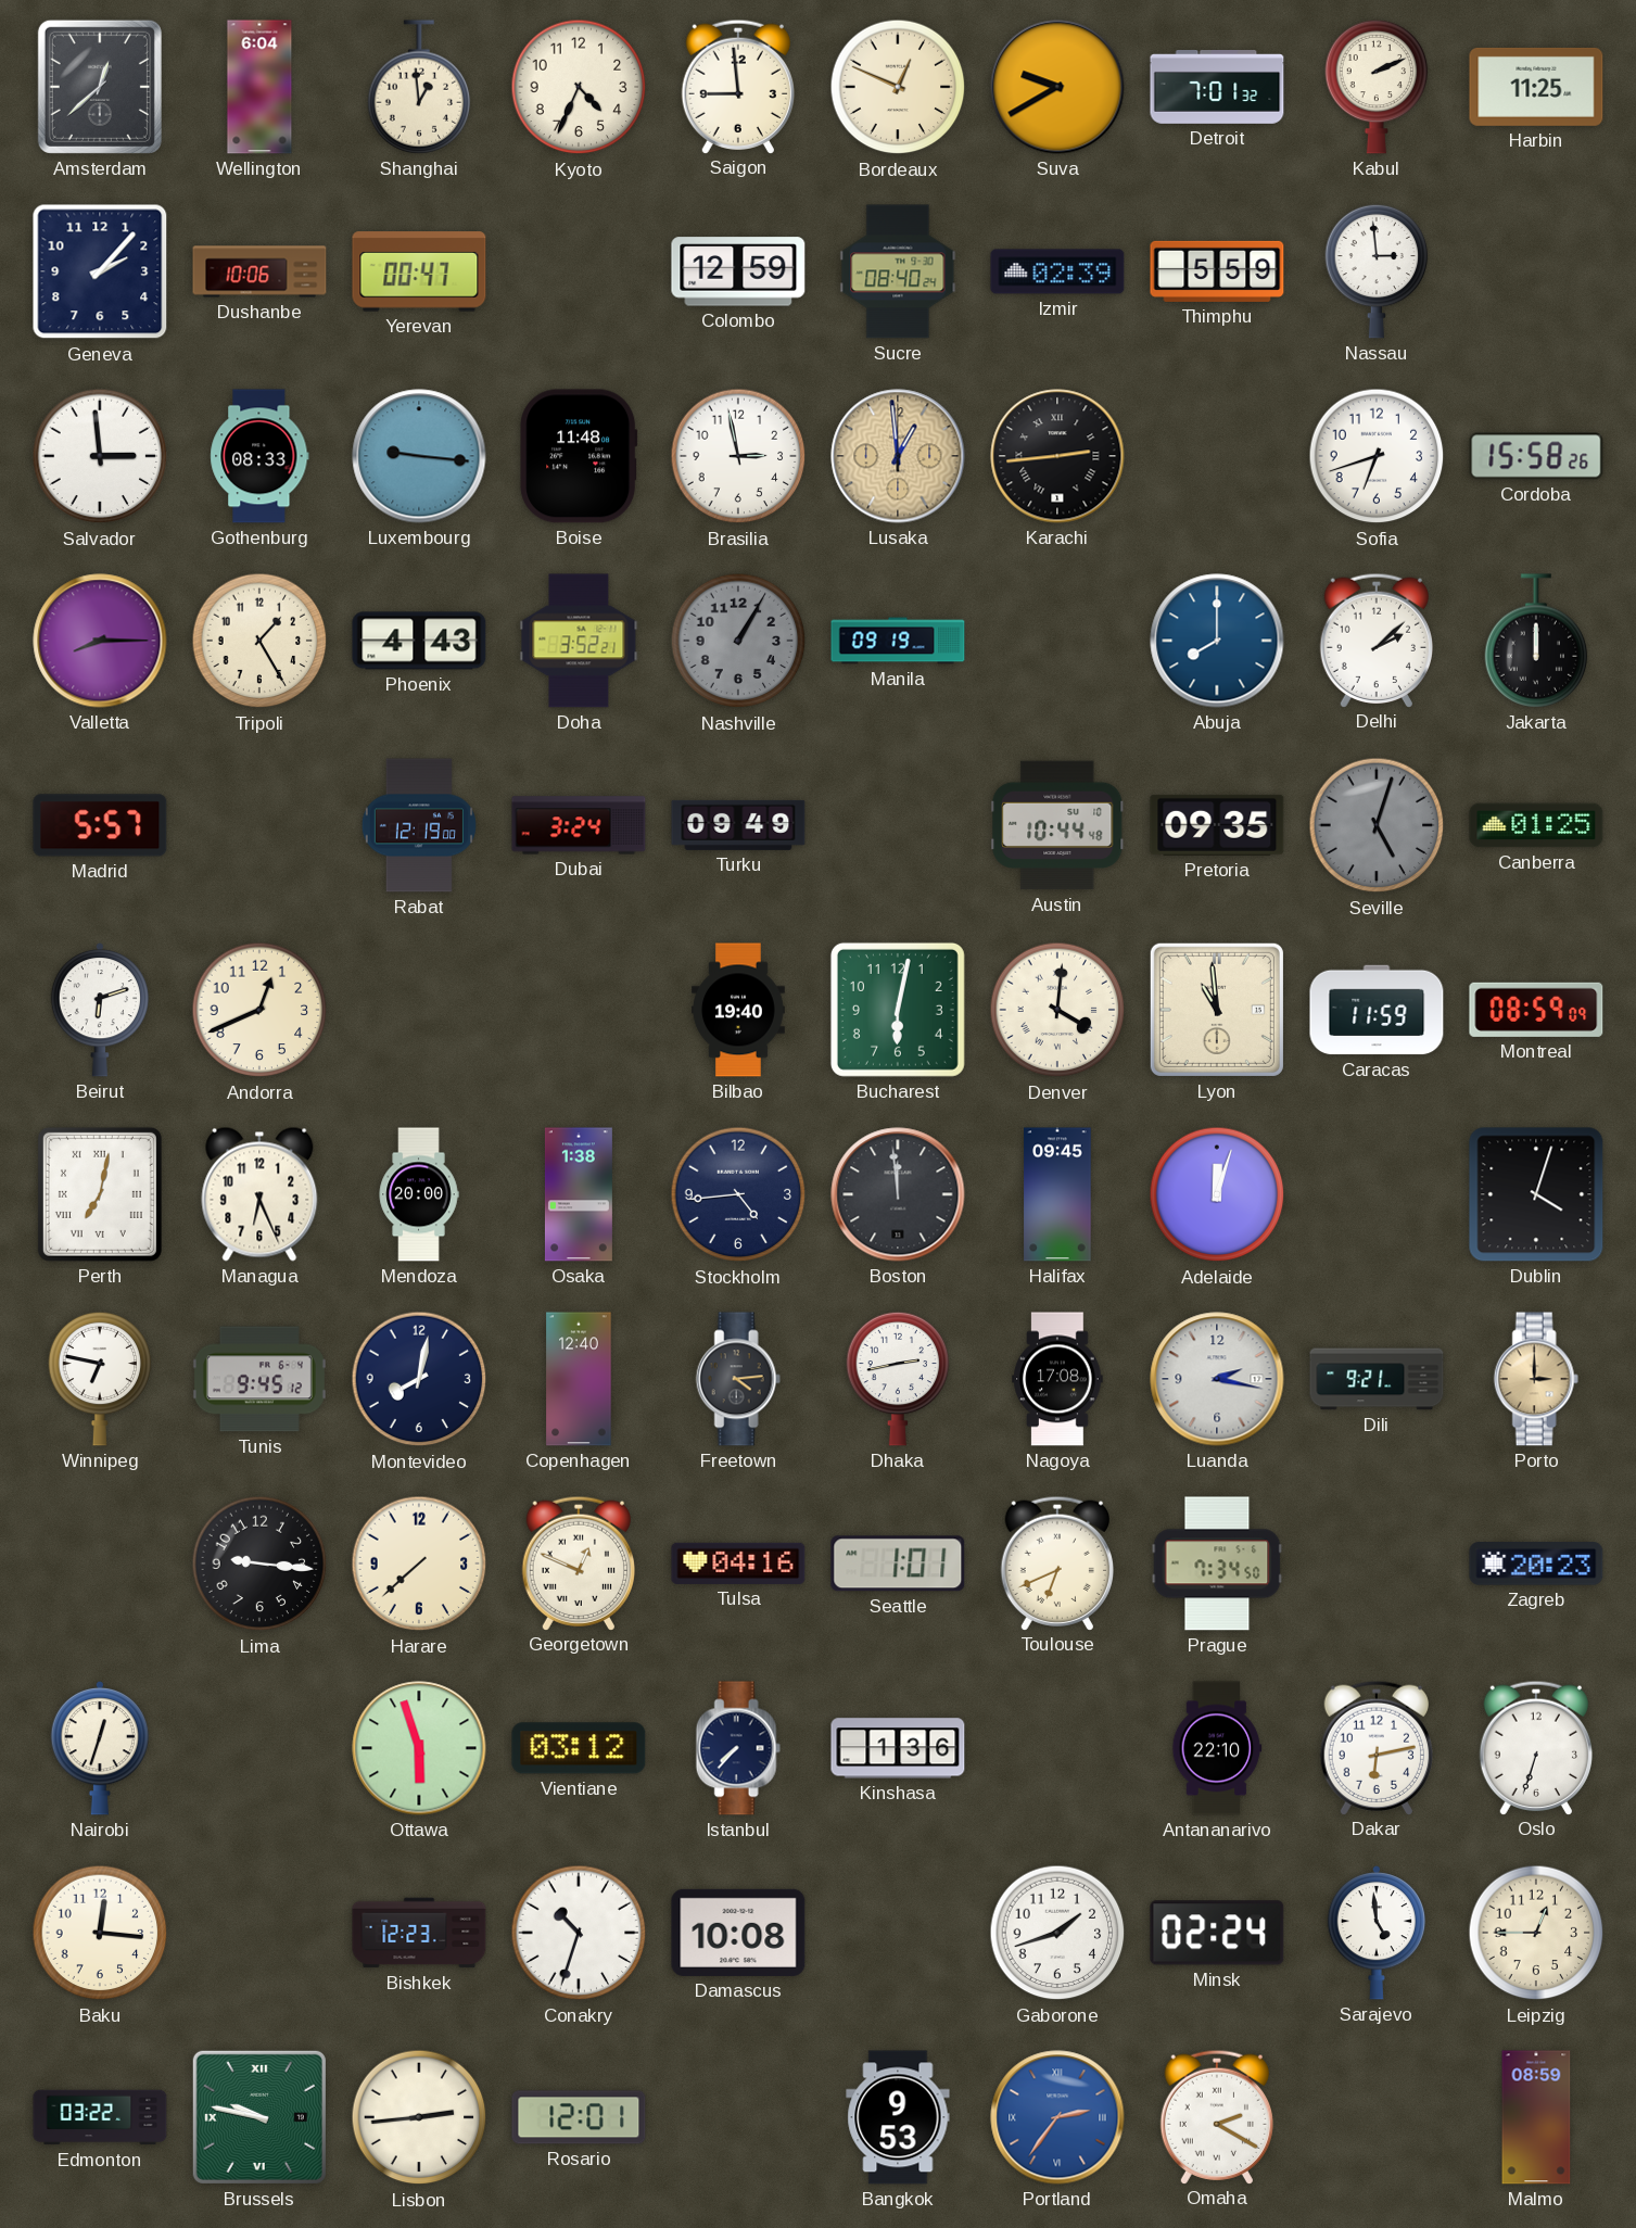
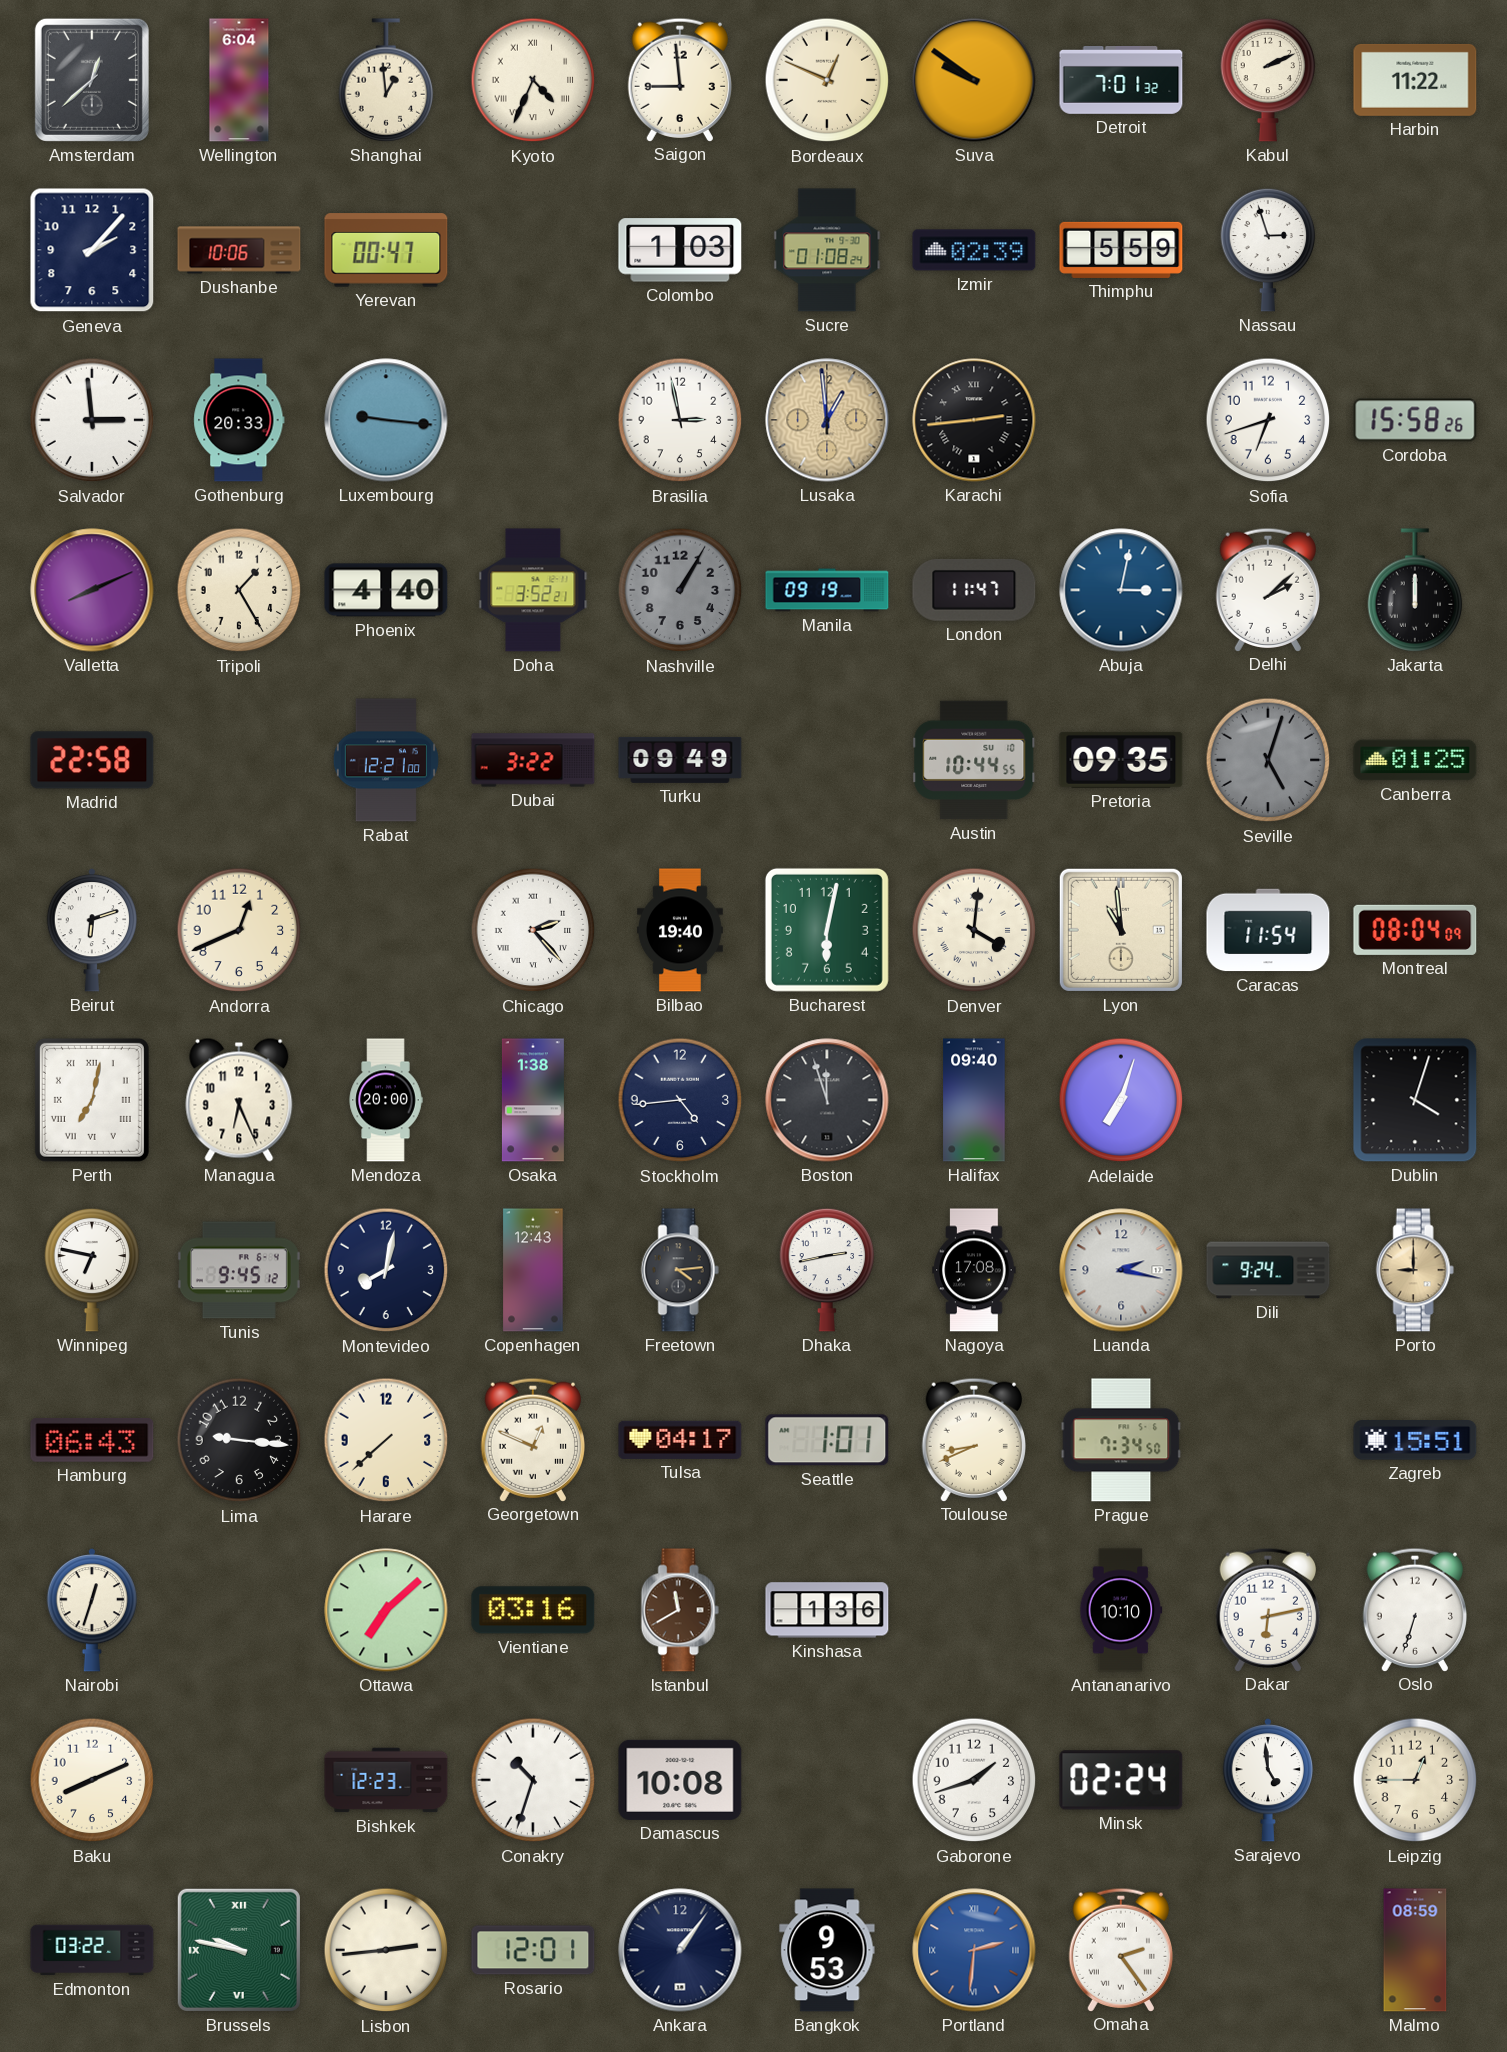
Kyoto numerals: Arabic -> Roman (533, 80)
Suva: 9:40 -> 9:51 (974, 80)
Harbin: 11:25 -> 11:22 (1415, 80)
Colombo: 12:59 -> 1:03 (680, 250)
Sucre: 08:40 -> 01:08 (827, 250)
Nassau: 2:59 -> 2:57 (1268, 250)
Gothenburg: 08:33 -> 20:33 (239, 420)
Boise: 11:48 -> none (579, 456)
Valletta: 8:15 -> 8:11 (92, 590)
Phoenix: 4:43 -> 4:40 (386, 590)
London: none -> 11:47 (974, 590)
Abuja: 8:00 -> 3:02 (1121, 590)
Madrid: 5:57 -> 22:58 (92, 760)
Rabat: 12:19 -> 12:21 (386, 760)
Dubai: 3:24 -> 3:22 (533, 760)
Austin: 10:44:48 -> 10:44:55 (974, 760)
Chicago: none -> 2:23 (533, 930)
Caracas: 11:59 -> 11:54 (1268, 930)
Montreal: 08:59 -> 08:04 (1415, 930)
Boston: 11:59 -> 11:57 (827, 1100)
Halifax: 09:45 -> 09:40 (974, 1100)
Adelaide: 12:03 -> 7:03 (1121, 1100)
Copenhagen: 12:40 -> 12:43 (533, 1270)
Dili: 9:21 -> 9:24 (1268, 1270)
Porto: 3:00 -> 9:00 (1415, 1270)
Hamburg: none -> 06:43 (92, 1441)
Tulsa: 04:16 -> 04:17 (680, 1440)
Toulouse: 6:41 -> 8:41 (973, 1439)
Zagreb: 20:23 -> 15:51 (1415, 1440)
Ottawa: 5:57 -> 7:08 (386, 1610)
Vientiane: 03:12 -> 03:16 (533, 1610)
Istanbul: 7:37 -> 11:40 (680, 1610)
Istanbul dial: navy -> brown (680, 1610)
Antananarivo: 22:10 -> 10:10 (1121, 1610)
Baku: 12:16 -> 8:11 (92, 1780)
Ankara: none -> 1:06 (680, 1950)
Portland: 2:36 -> 2:31 (974, 1950)
Omaha: 2:20 -> 2:24 (1120, 1949)
